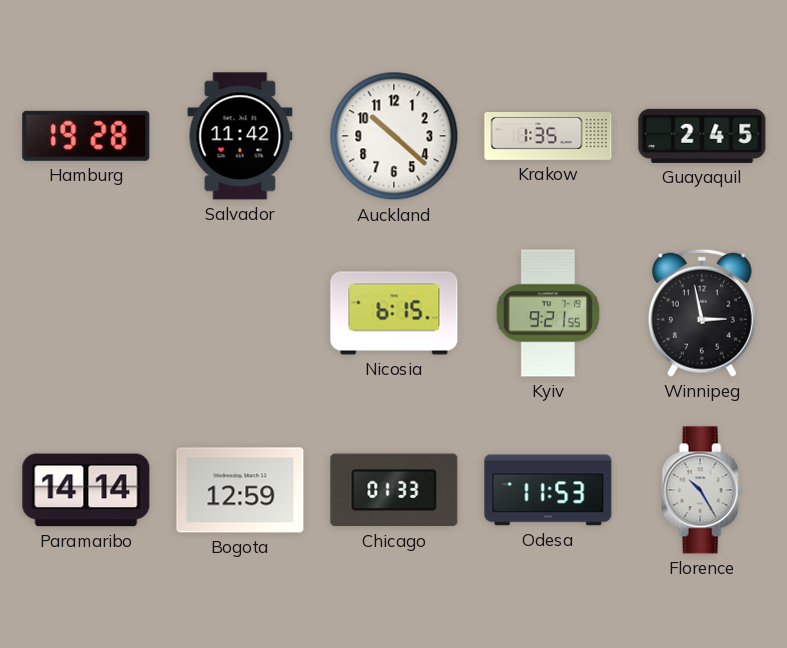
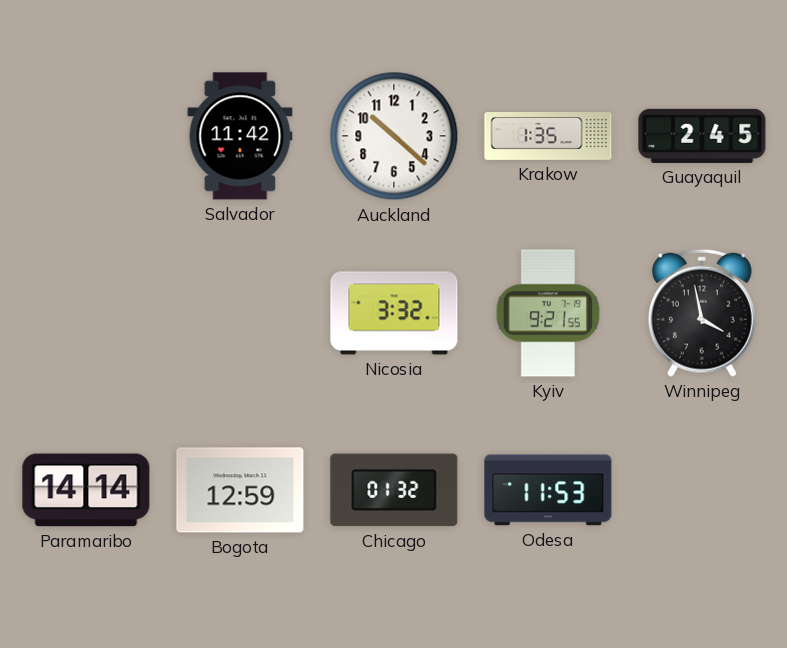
Hamburg: 19:28 -> none (86, 136)
Nicosia: 6:15 -> 3:32 (394, 313)
Winnipeg: 2:58 -> 3:58 (702, 313)
Chicago: 01:33 -> 01:32 (394, 490)
Florence: 10:25 -> none (702, 490)
